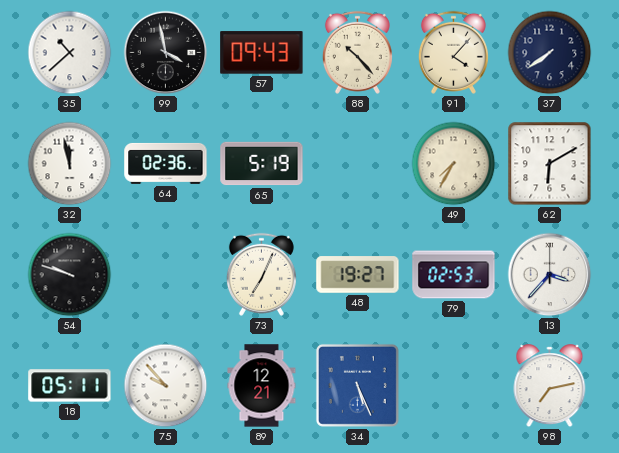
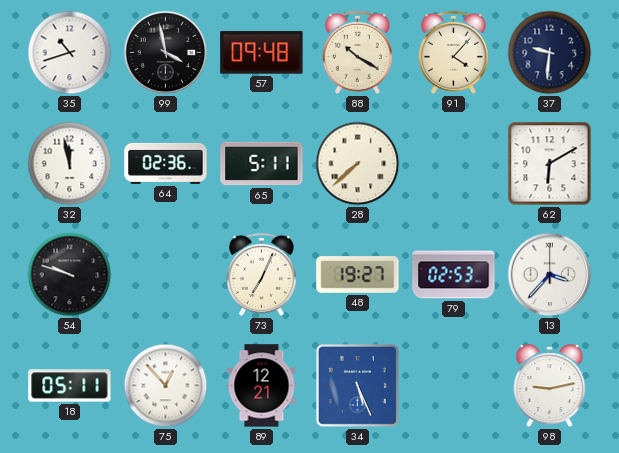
35: 10:38 -> 10:42 (70, 53)
57: 09:43 -> 09:48 (262, 53)
88: 10:23 -> 10:20 (357, 52)
37: 7:39 -> 9:31 (550, 53)
65: 5:19 -> 5:11 (262, 164)
28: none -> 7:38 (358, 164)
49: 7:35 -> none (454, 164)
75: 9:53 -> 12:53 (166, 386)
98: 7:13 -> 9:13 (550, 386)
